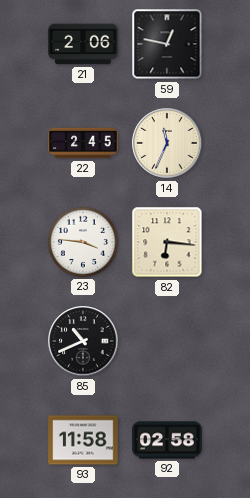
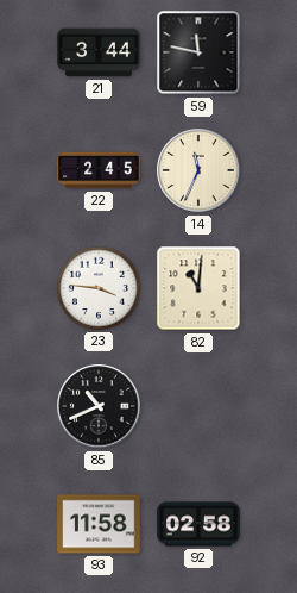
21: 2:06 -> 3:44 (99, 52)
59: 12:47 -> 11:47 (198, 52)
82: 6:16 -> 11:01 (198, 288)
